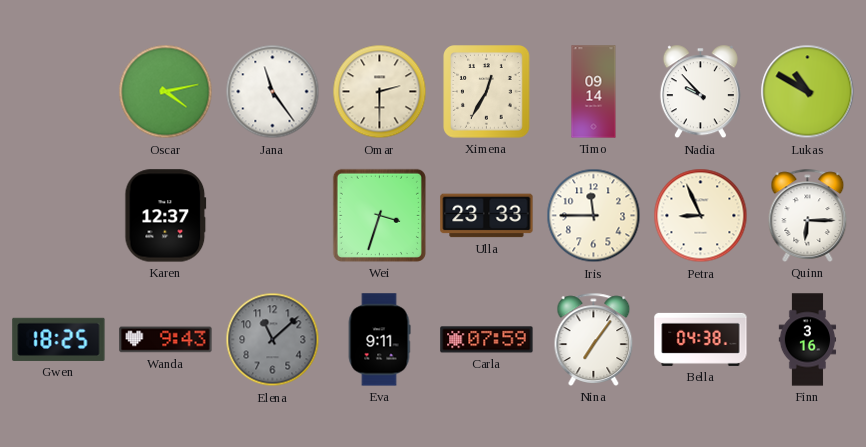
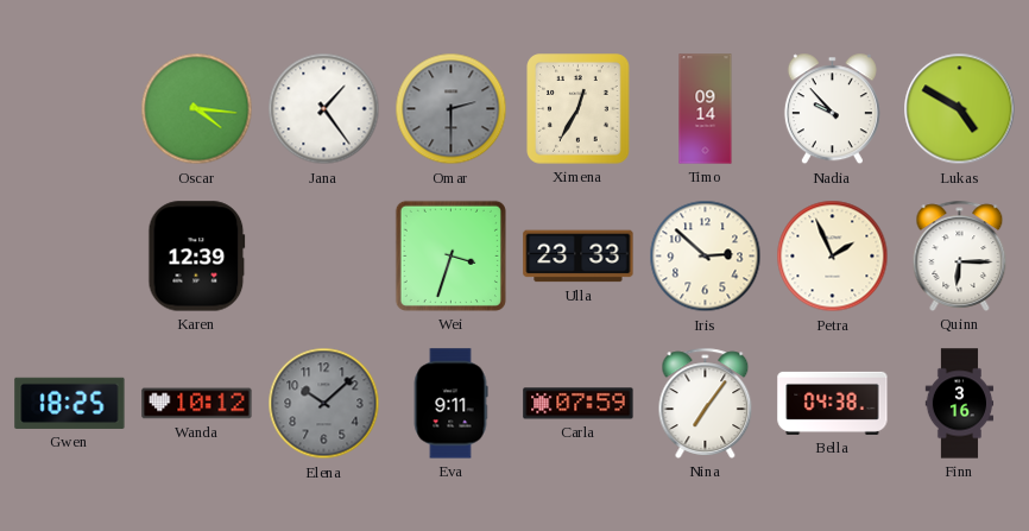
Oscar: 4:13 -> 4:16 (197, 109)
Jana: 11:24 -> 1:24 (324, 109)
Omar dial: cream -> grey (452, 109)
Lukas: 10:50 -> 4:50 (960, 109)
Karen: 12:37 -> 12:39 (197, 257)
Iris: 11:45 -> 2:52 (706, 257)
Petra: 8:56 -> 1:56 (833, 257)
Wanda: 9:43 -> 10:12 (197, 404)
Elena: 11:08 -> 10:08 (324, 404)
